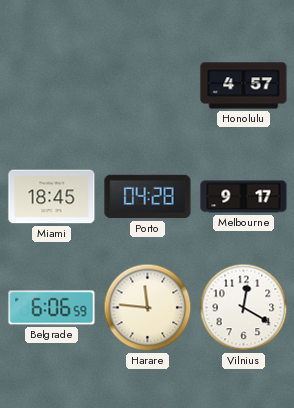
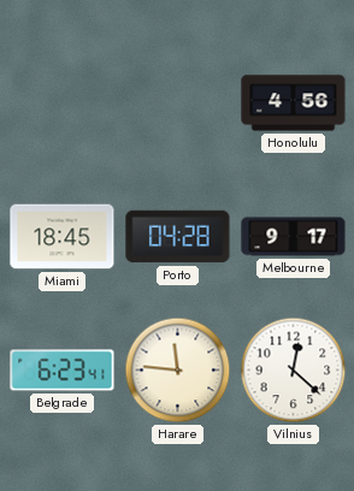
Honolulu: 4:57 -> 4:56 (294, 103)
Belgrade: 6:06 -> 6:23 (63, 371)
Vilnius: 12:20 -> 12:22 (294, 371)
